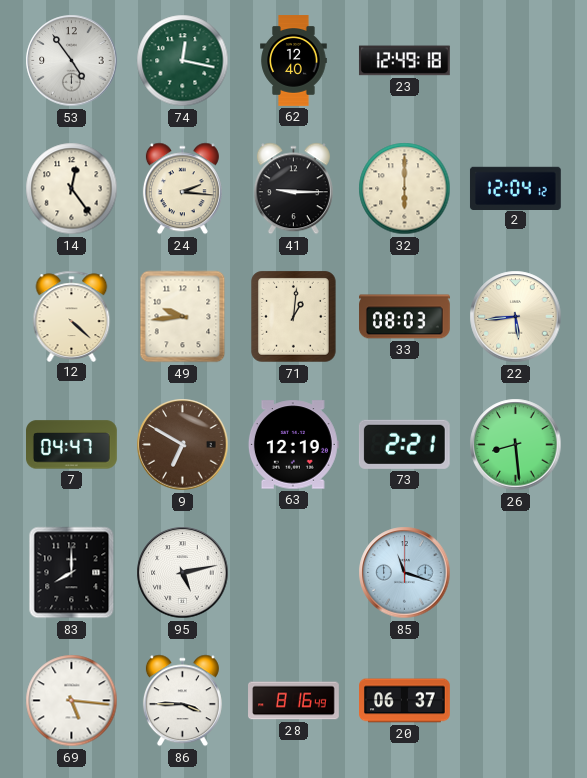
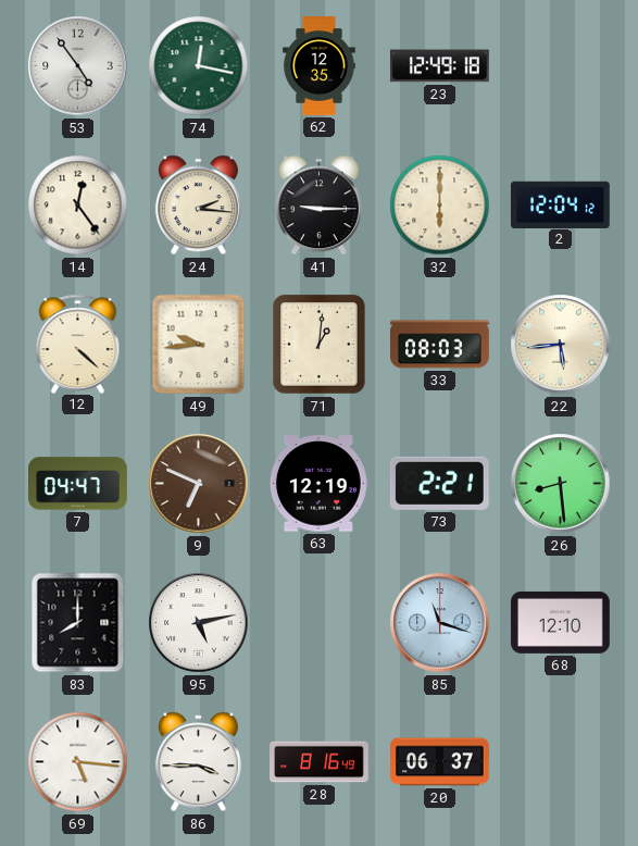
62: 12:40 -> 12:35 (320, 66)
9: 6:50 -> 6:49 (199, 484)
68: none -> 12:10 (561, 622)
